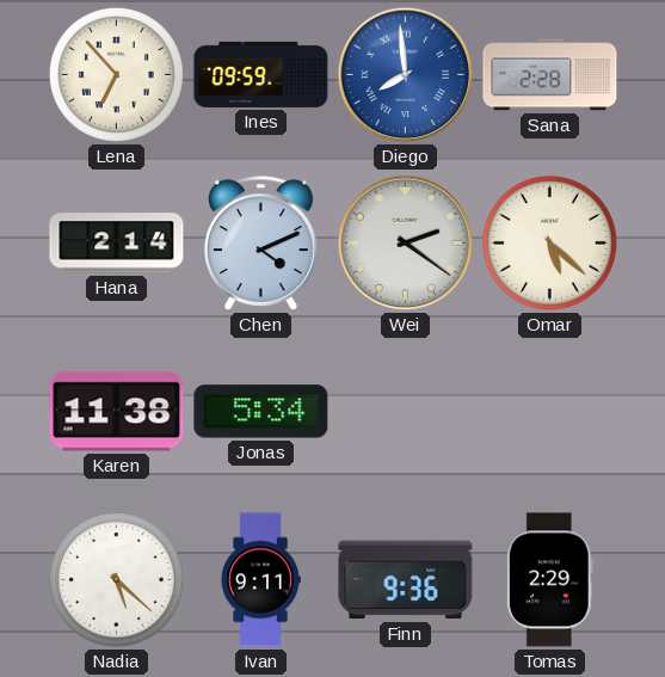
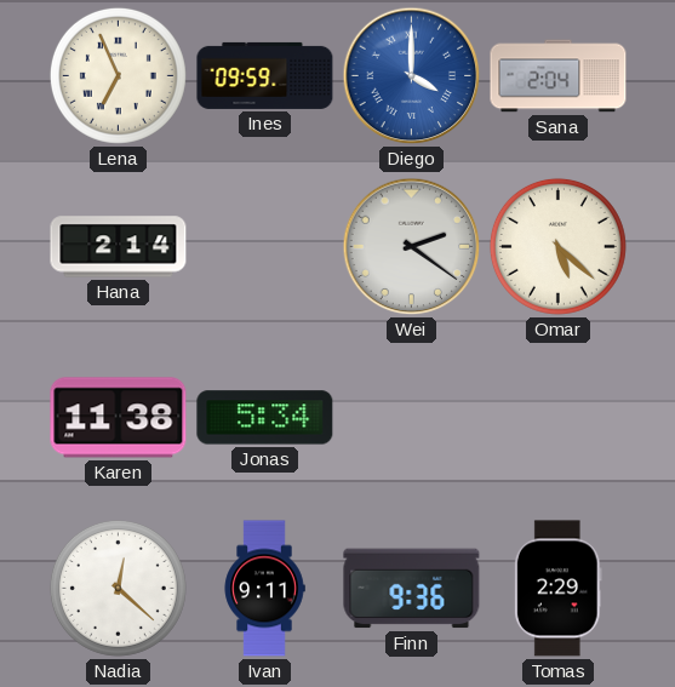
Lena: 6:53 -> 6:56 (118, 75)
Diego: 7:59 -> 4:00 (412, 76)
Sana: 2:28 -> 2:04 (559, 76)
Chen: 4:11 -> none (261, 244)
Nadia: 5:22 -> 12:22 (118, 588)
